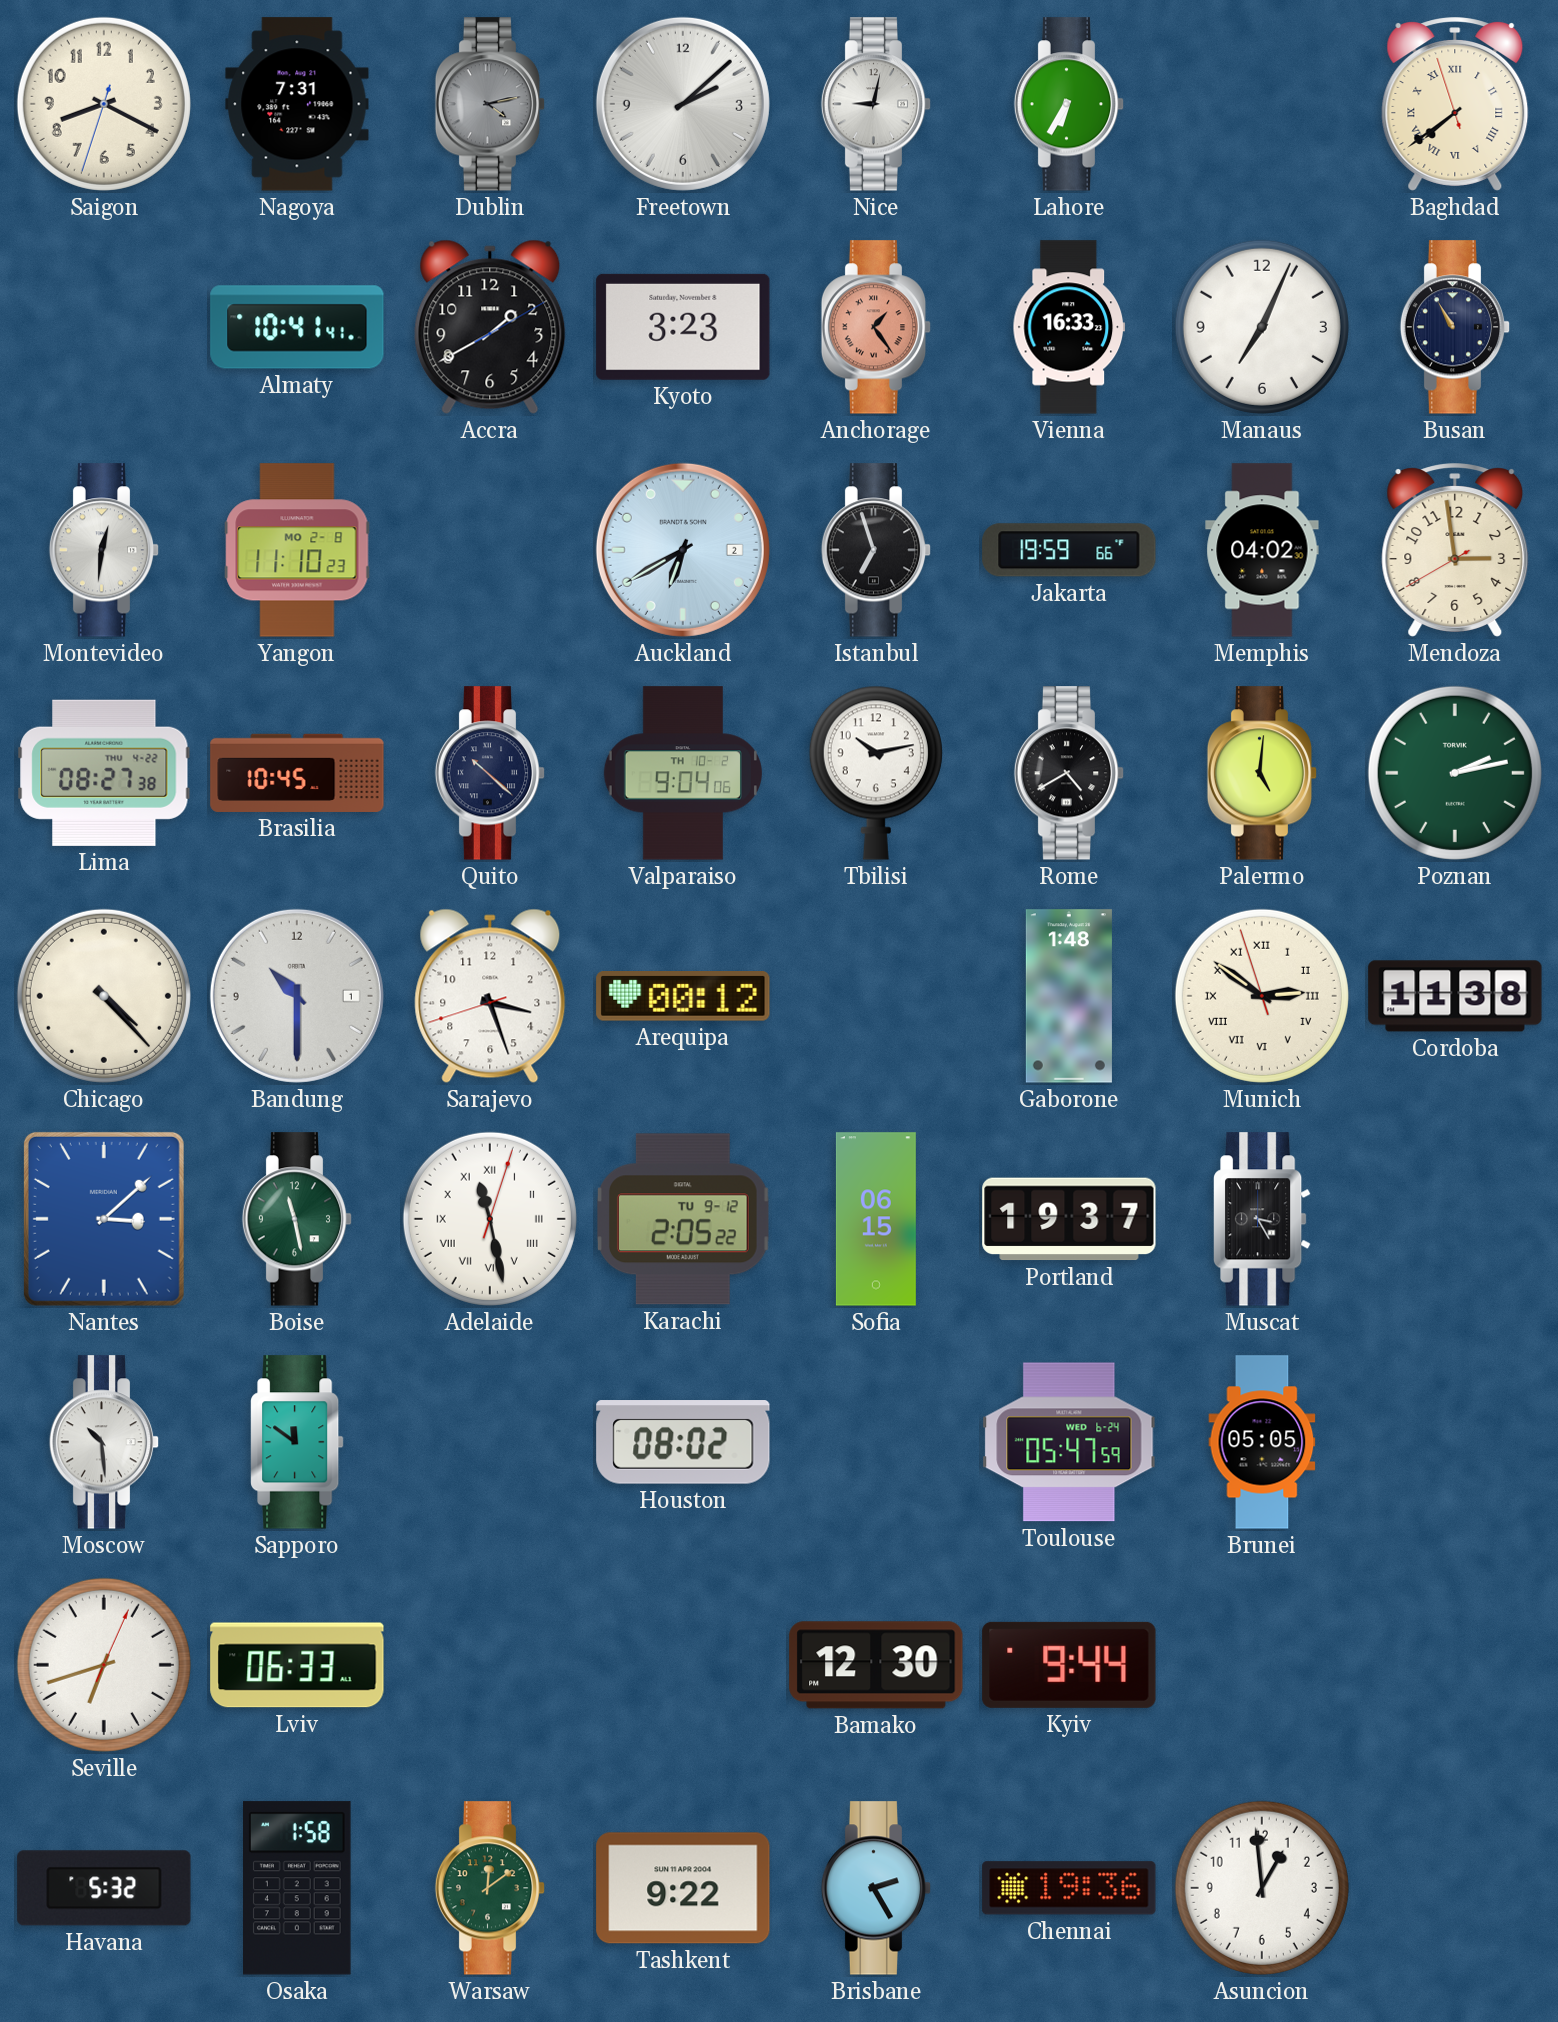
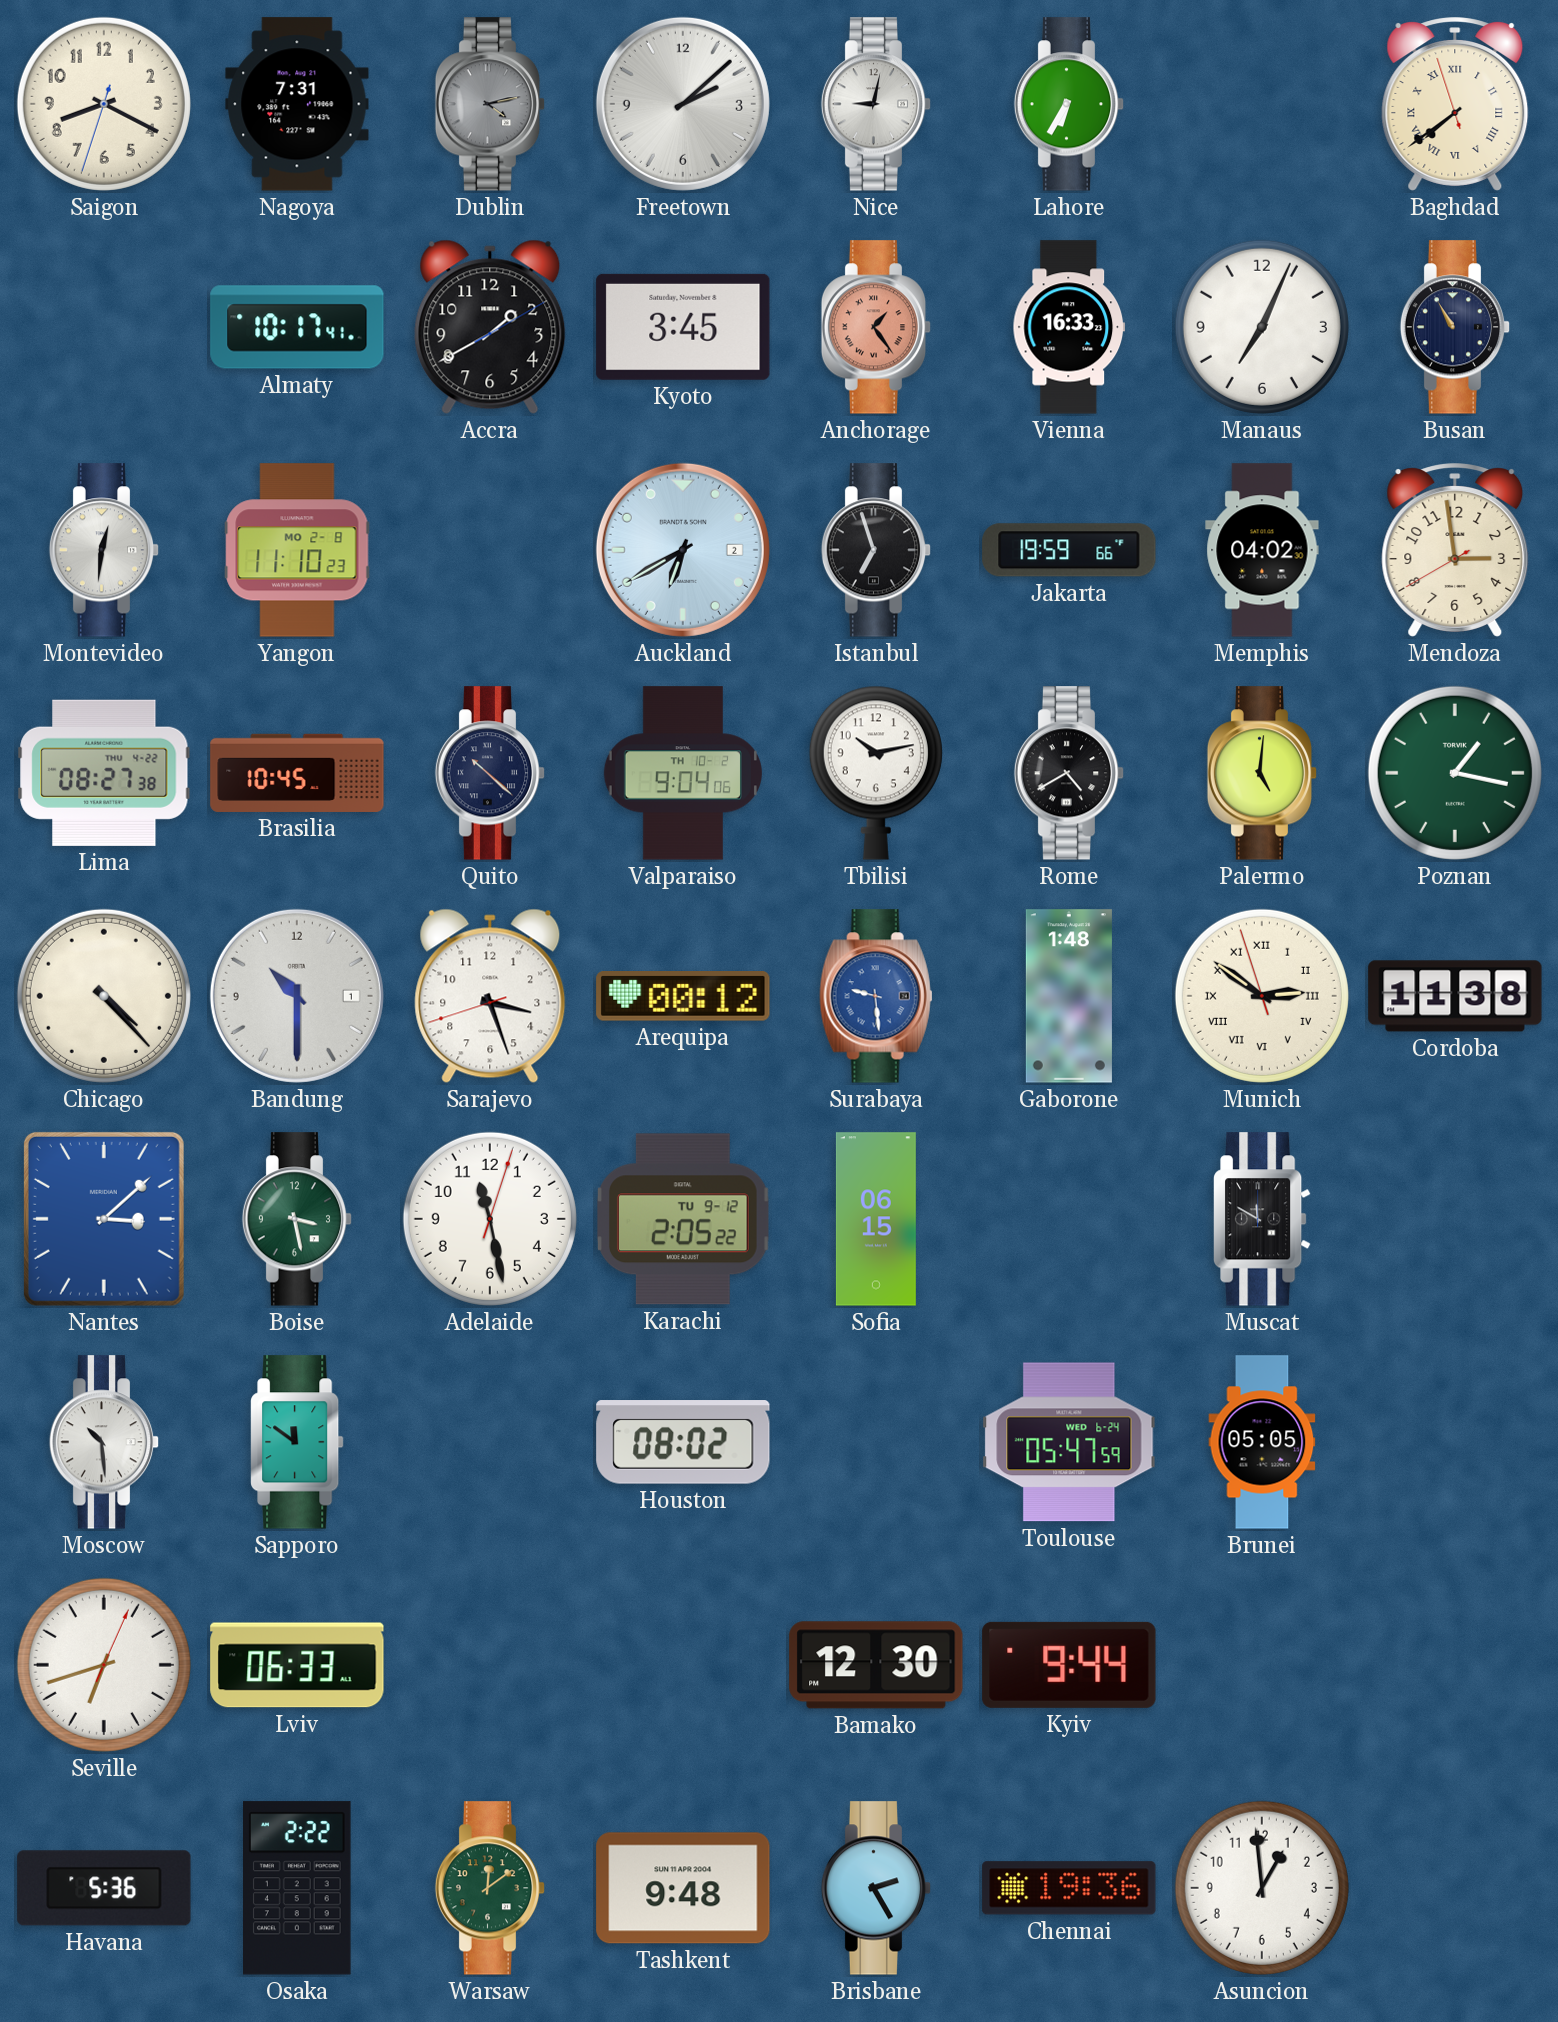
Almaty: 10:41 -> 10:17 (297, 327)
Kyoto: 3:23 -> 3:45 (683, 327)
Poznan: 2:13 -> 1:17 (1455, 773)
Surabaya: none -> 9:29 (876, 996)
Boise: 11:28 -> 3:28 (297, 1219)
Adelaide numerals: Roman -> Arabic (490, 1219)
Portland: 19:37 -> none (1069, 1219)
Muscat: 3:25 -> 11:50 (1263, 1219)
Havana: 5:32 -> 5:36 (104, 1888)
Osaka: 1:58 -> 2:22 (298, 1888)
Tashkent: 9:22 -> 9:48 (683, 1888)
